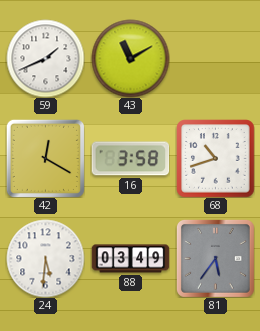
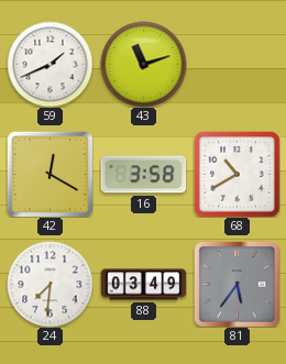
43: 11:10 -> 11:12 (143, 64)
68: 10:42 -> 10:40 (237, 174)
24: 5:31 -> 7:31 (50, 284)
